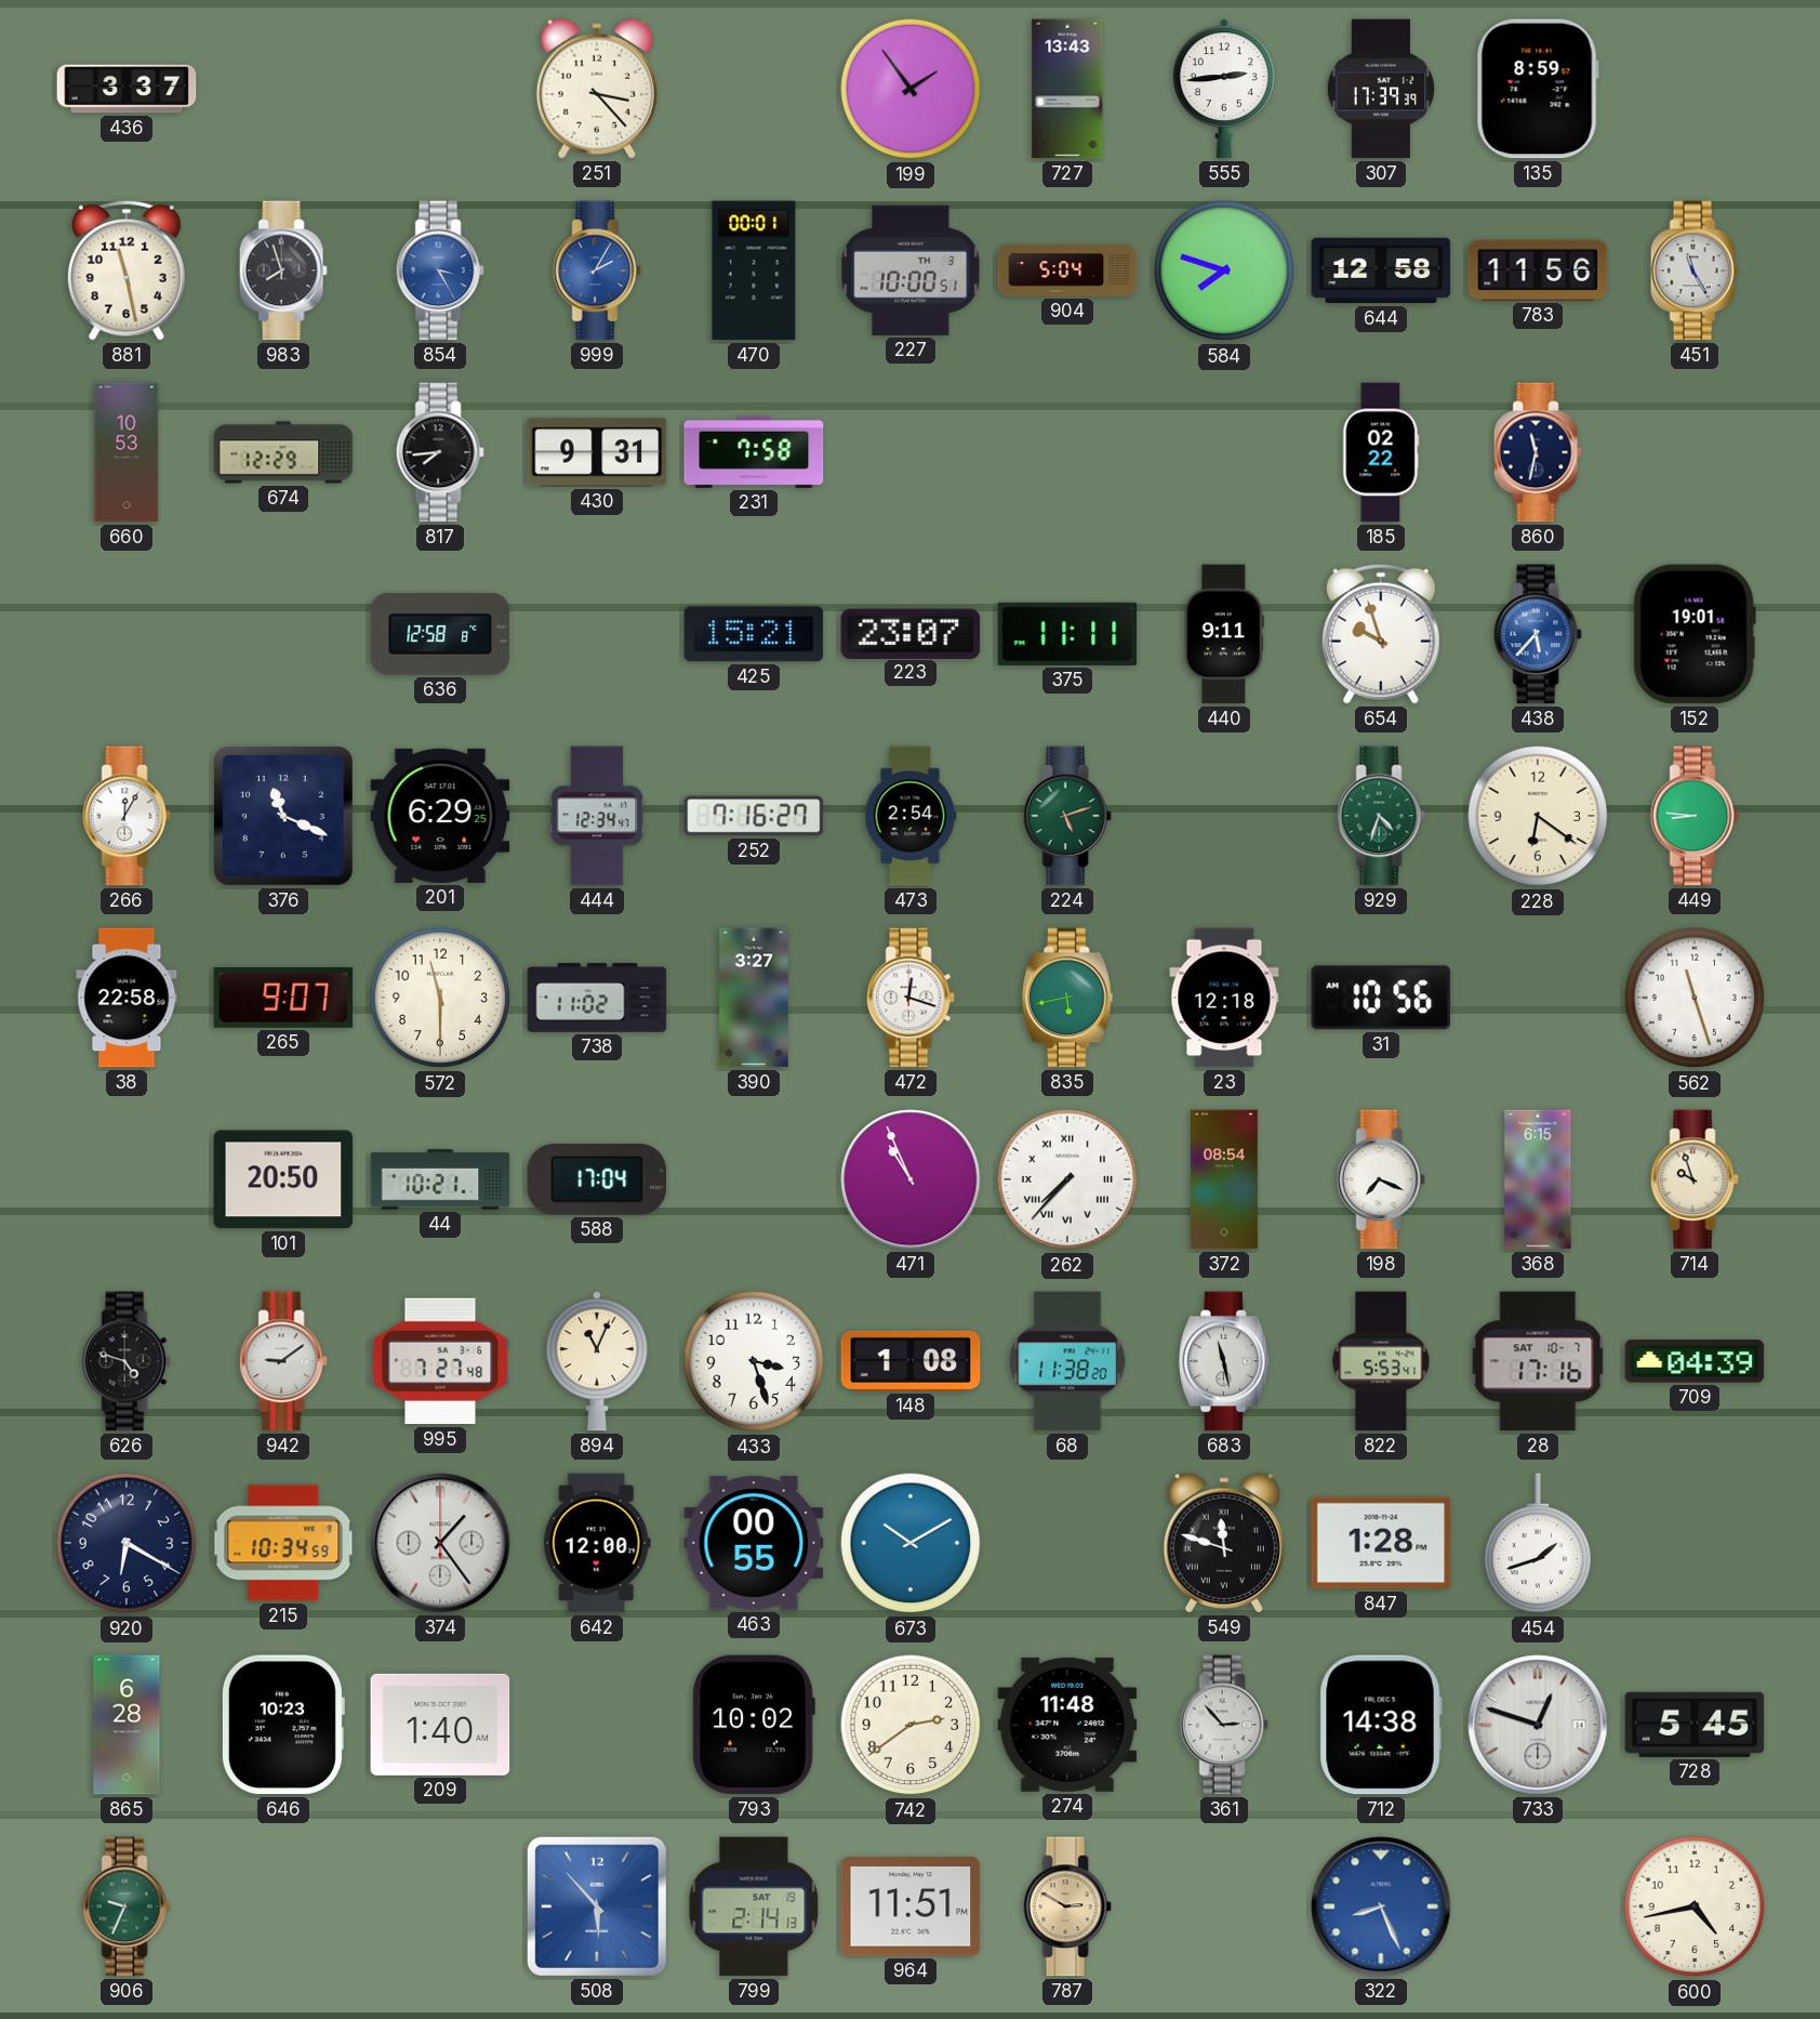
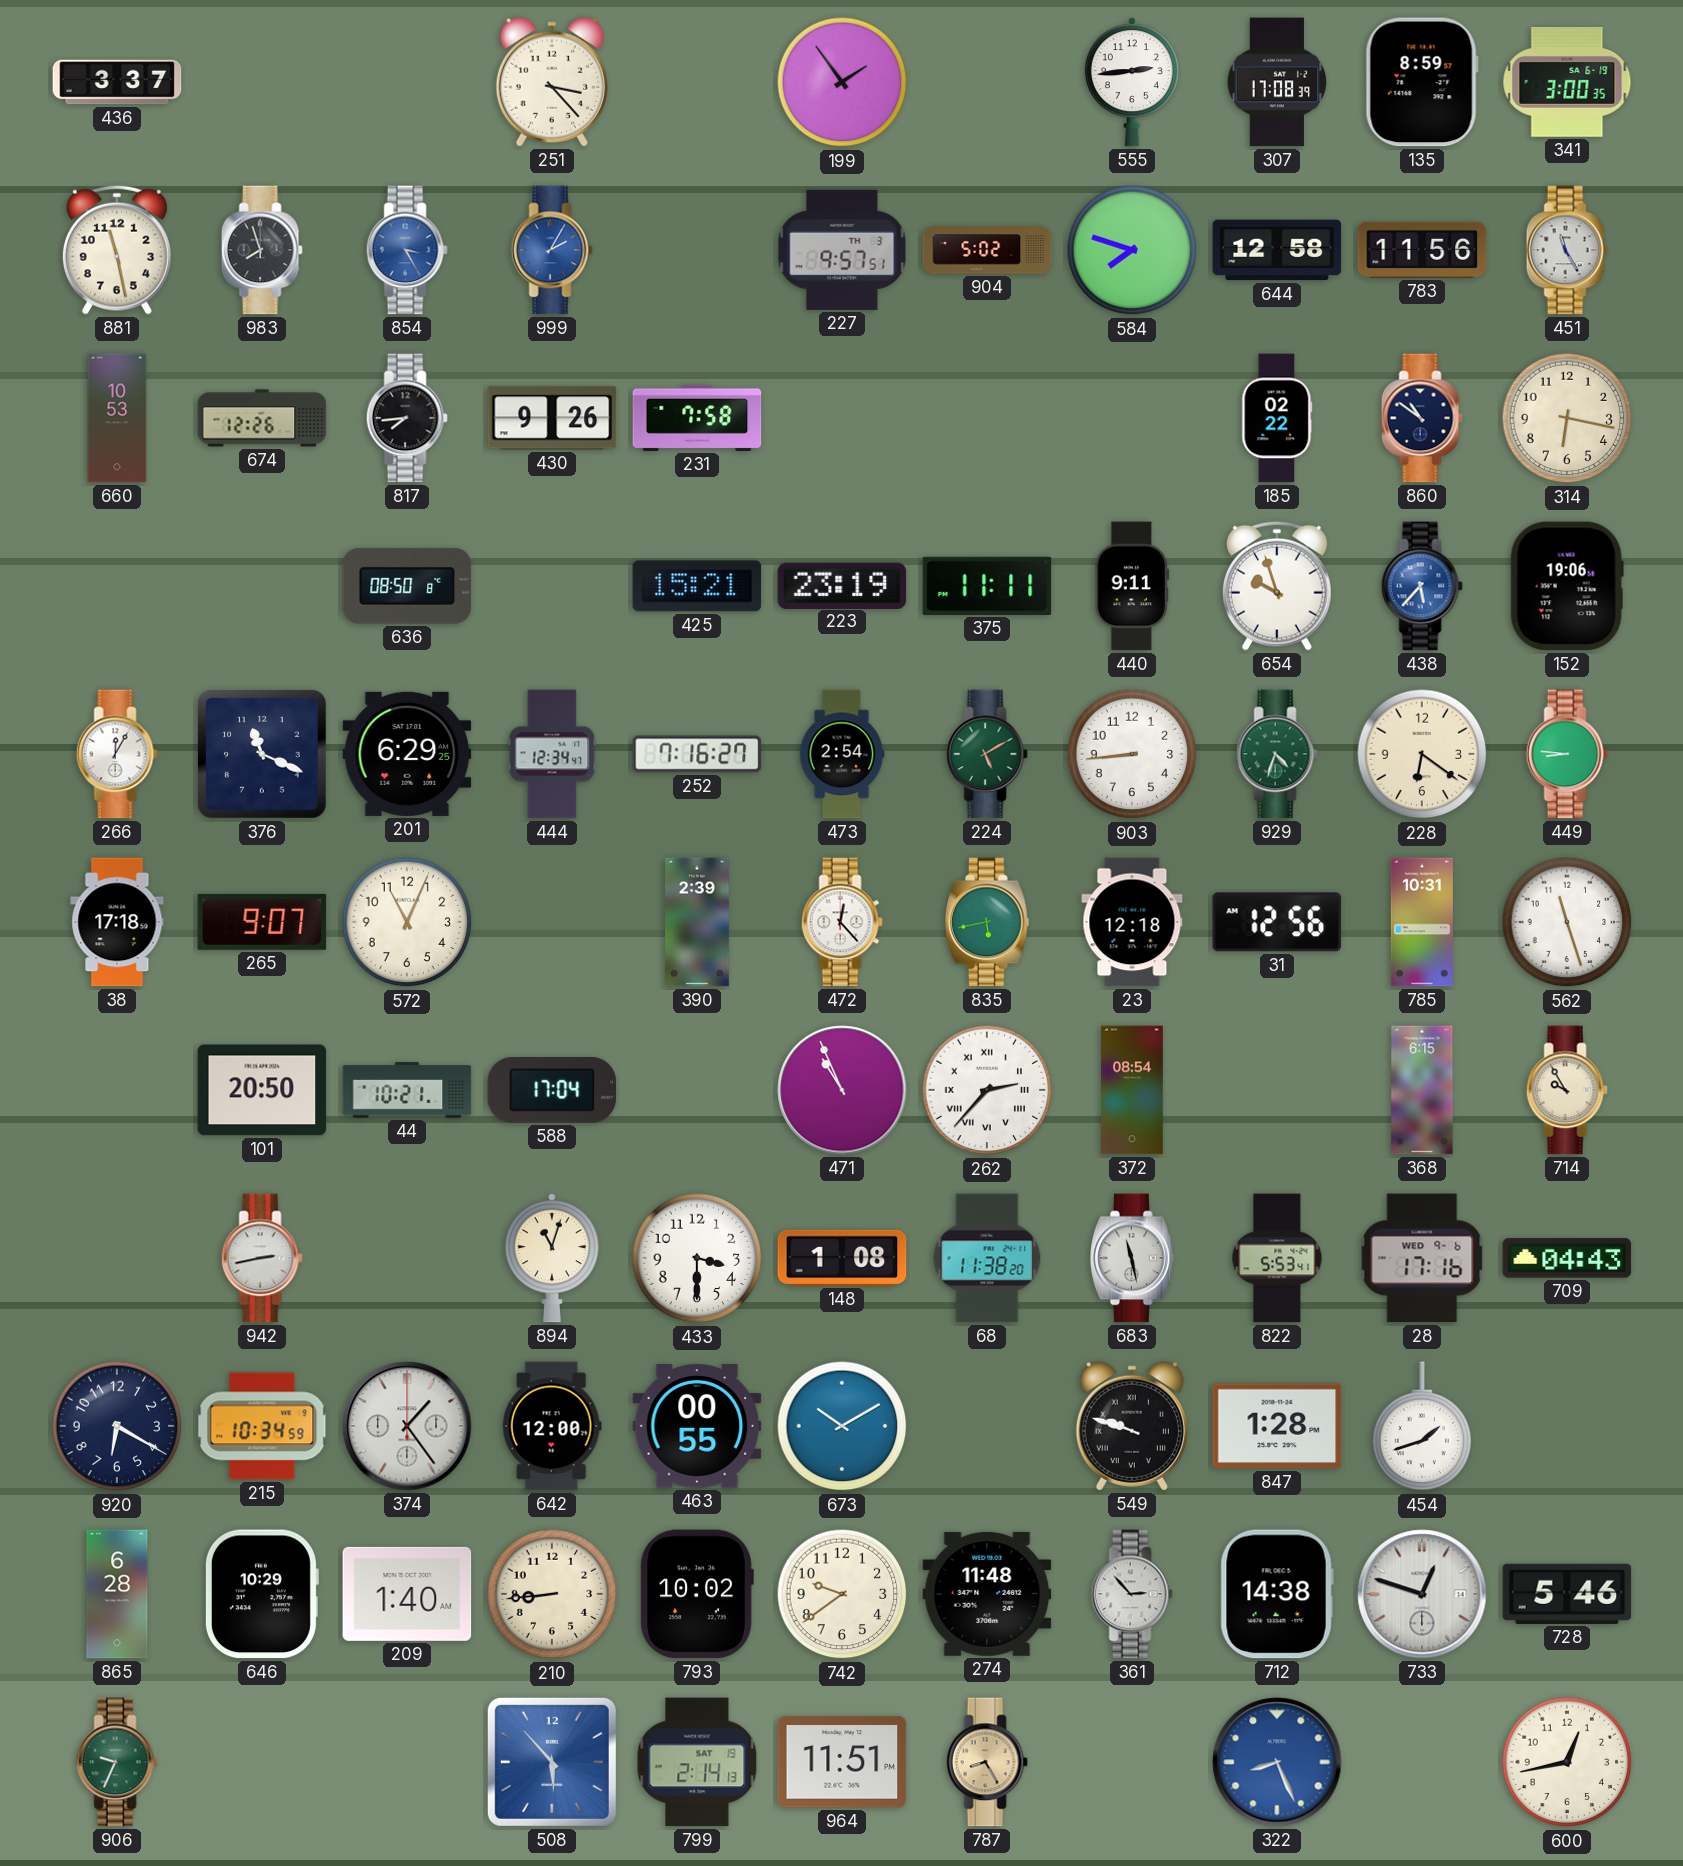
727: 13:43 -> none (1067, 89)
307: 17:39 -> 17:08 (1277, 82)
341: none -> 3:00 (1567, 82)
470: 00:01 -> none (754, 270)
227: 10:00 -> 9:57 (842, 250)
904: 5:04 -> 5:02 (987, 250)
674: 12:29 -> 12:26 (262, 418)
430: 9:31 -> 9:26 (552, 418)
860: 11:32 -> 10:51 (1422, 418)
314: none -> 6:17 (1567, 418)
636: 12:58 -> 08:50 (407, 586)
223: 23:07 -> 23:19 (842, 585)
152: 19:01 -> 19:06 (1567, 586)
224: 5:12 -> 5:10 (987, 754)
903: none -> 8:44 (1132, 754)
38: 22:58 -> 17:18 (117, 922)
572: 11:30 -> 11:04 (407, 922)
738: 11:02 -> none (597, 998)
390: 3:27 -> 2:39 (697, 922)
472: 12:18 -> 12:23 (842, 922)
31: 10:56 -> 12:56 (1277, 922)
785: none -> 10:31 (1422, 922)
262: 7:37 -> 2:37 (987, 1090)
198: 7:19 -> none (1381, 1179)
714: 9:57 -> 9:55 (1567, 1090)
626: 4:48 -> none (127, 1361)
942: 9:09 -> 2:43 (262, 1258)
995: 7:27 -> none (440, 1361)
894: 11:04 -> 11:03 (552, 1258)
433: 3:27 -> 3:30 (697, 1258)
28 date: SAT 10-7 -> WED 9-6 (1422, 1258)
709: 04:39 -> 04:43 (1567, 1258)
549: 11:48 -> 9:48 (1132, 1426)
646: 10:23 -> 10:29 (261, 1594)
210: none -> 8:44 (552, 1594)
742: 2:39 -> 9:39 (842, 1594)
728: 5:45 -> 5:46 (1567, 1594)
787: 2:50 -> 8:25 (987, 1762)
600: 4:43 -> 12:43 (1567, 1762)
